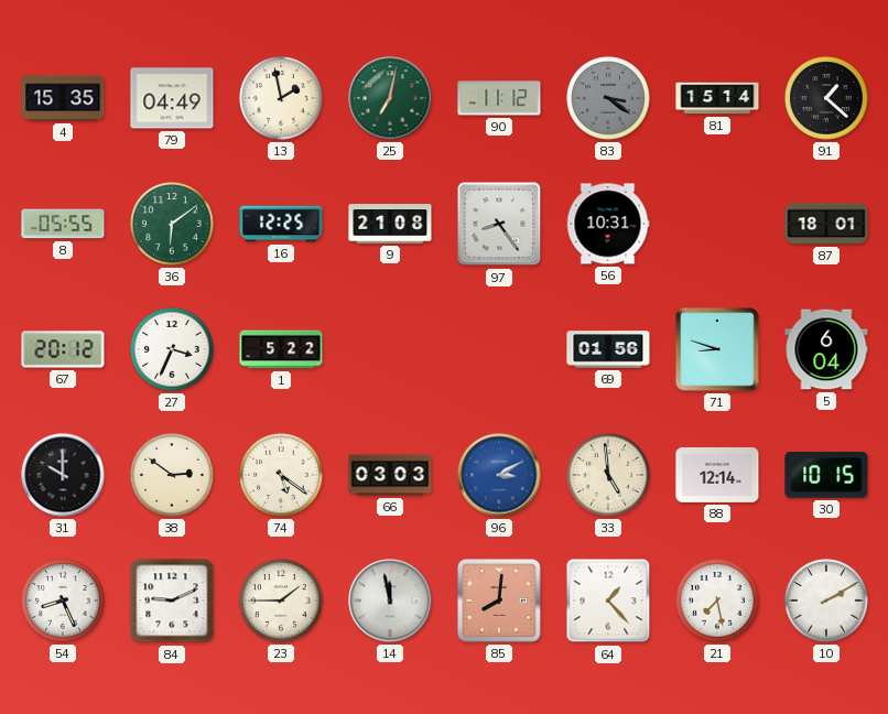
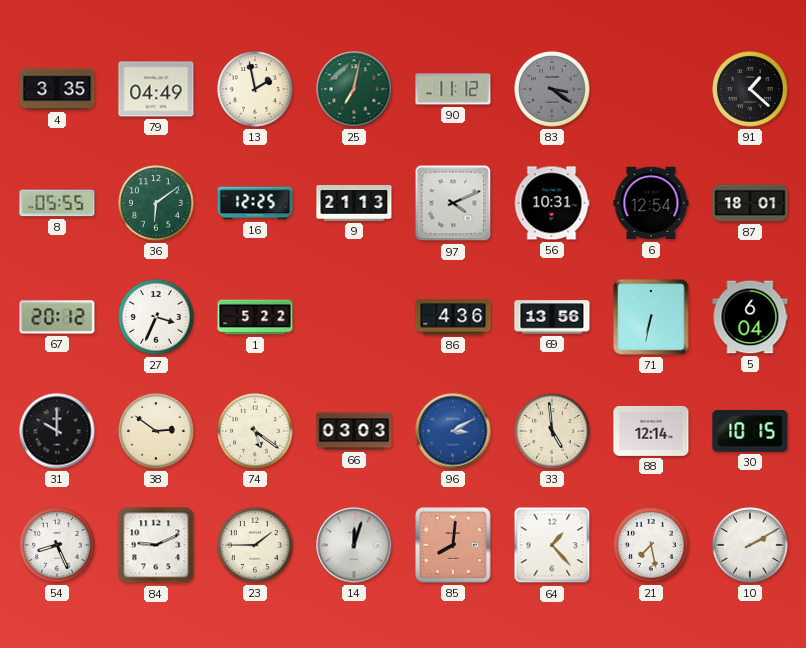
4: 15:35 -> 3:35 (57, 89)
81: 15:14 -> none (717, 98)
9: 21:08 -> 21:13 (354, 203)
97: 8:24 -> 4:11 (453, 203)
6: none -> 12:54 (651, 203)
86: none -> 4:36 (453, 317)
69: 01:56 -> 13:56 (552, 317)
71: 8:48 -> 6:32 (652, 318)
14: 11:58 -> 12:03 (354, 545)
